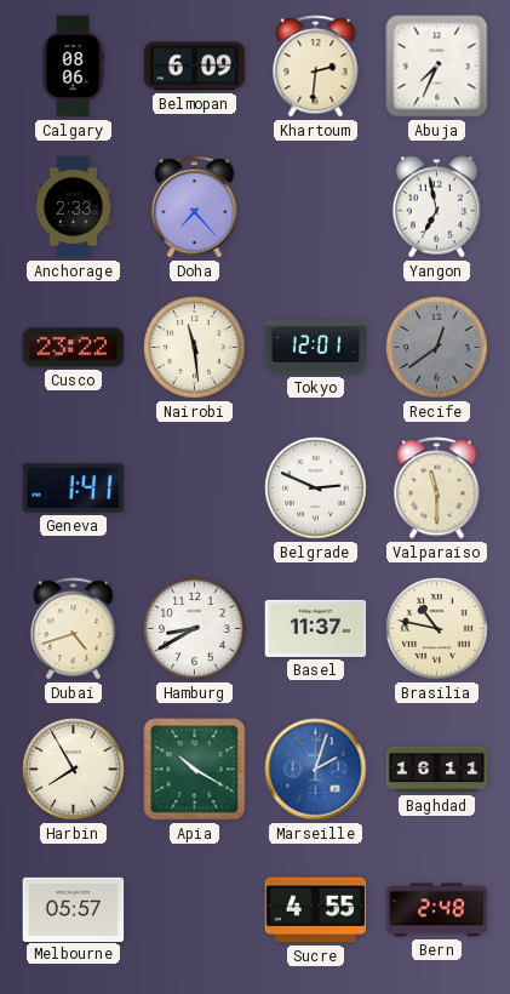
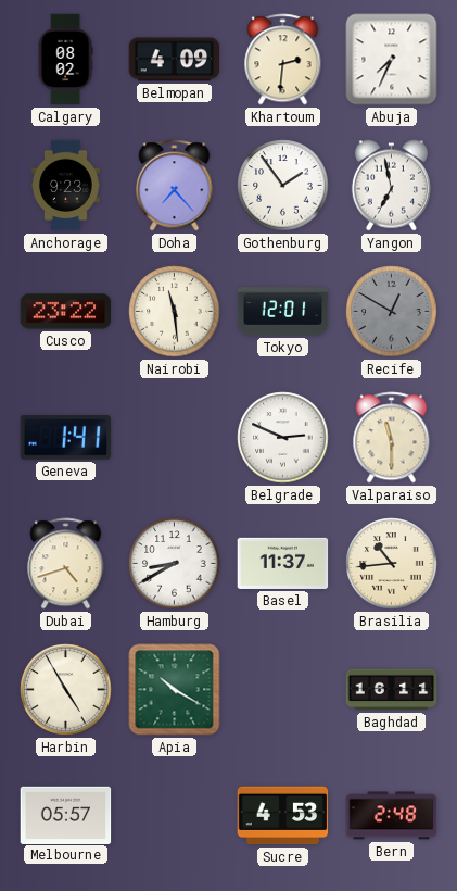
Calgary: 08:06 -> 08:02 (65, 60)
Belmopan: 6:09 -> 4:09 (175, 60)
Anchorage: 2:33 -> 9:23 (65, 186)
Gothenburg: none -> 1:54 (283, 186)
Recife: 12:39 -> 12:50 (392, 312)
Brasilia: 10:47 -> 10:44 (392, 564)
Harbin: 7:55 -> 4:55 (66, 690)
Marseille: 2:03 -> none (316, 770)
Sucre: 4:55 -> 4:53 (283, 816)
